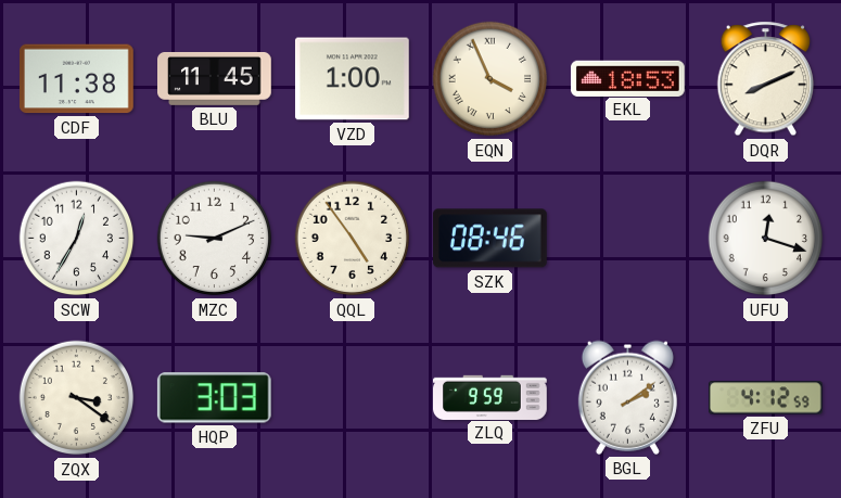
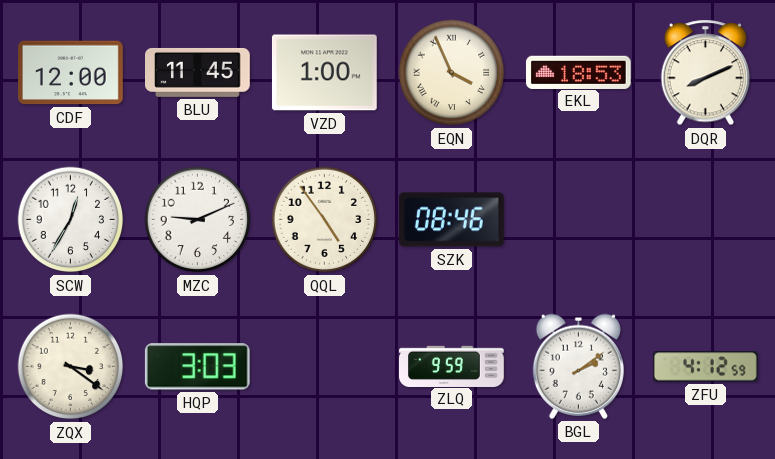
CDF: 11:38 -> 12:00 (71, 73)
UFU: 12:18 -> none (766, 239)
